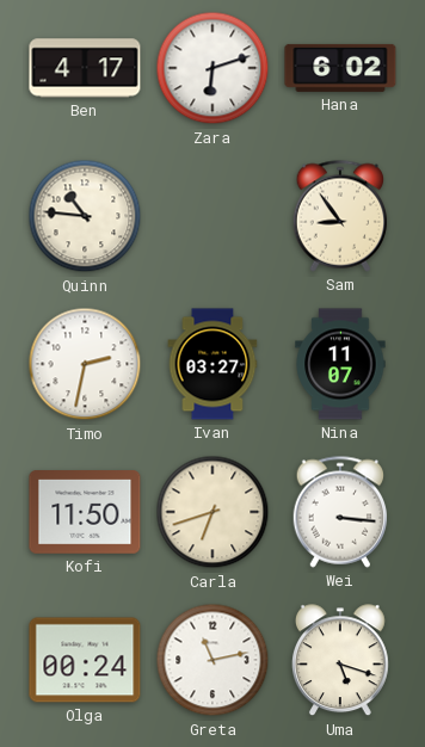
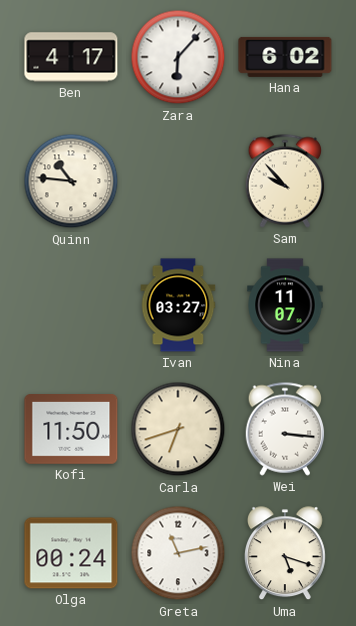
Zara: 6:12 -> 6:07 (178, 57)
Sam: 8:54 -> 9:53 (285, 181)
Timo: 2:32 -> none (85, 364)
